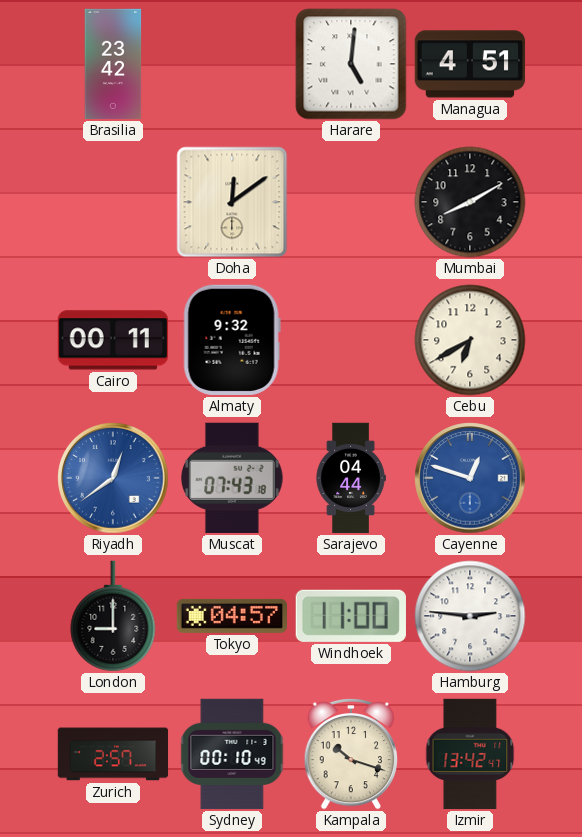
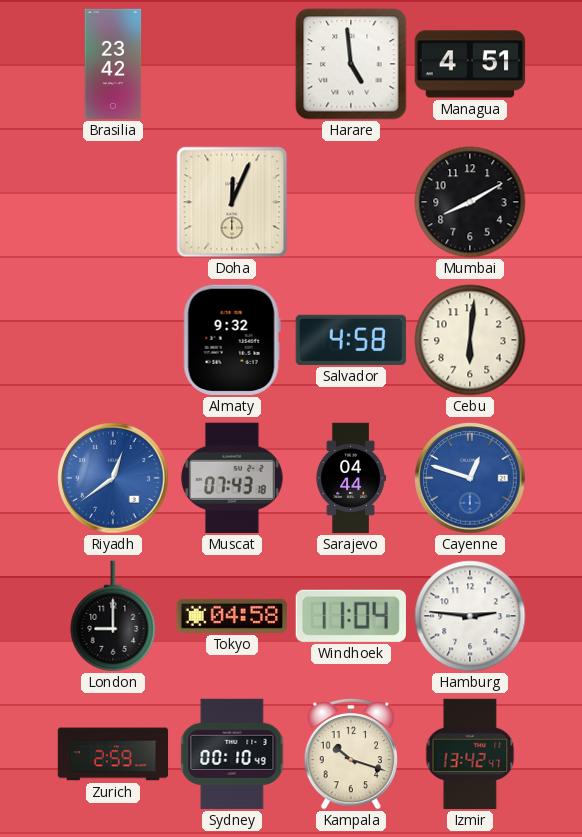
Harare: 5:01 -> 4:59 (351, 64)
Doha: 12:09 -> 12:04 (232, 202)
Cairo: 00:11 -> none (112, 340)
Salvador: none -> 4:58 (351, 340)
Cebu: 6:40 -> 6:01 (470, 340)
Tokyo: 04:57 -> 04:58 (231, 616)
Windhoek: 11:00 -> 11:04 (351, 616)
Zurich: 2:57 -> 2:59 (113, 754)
